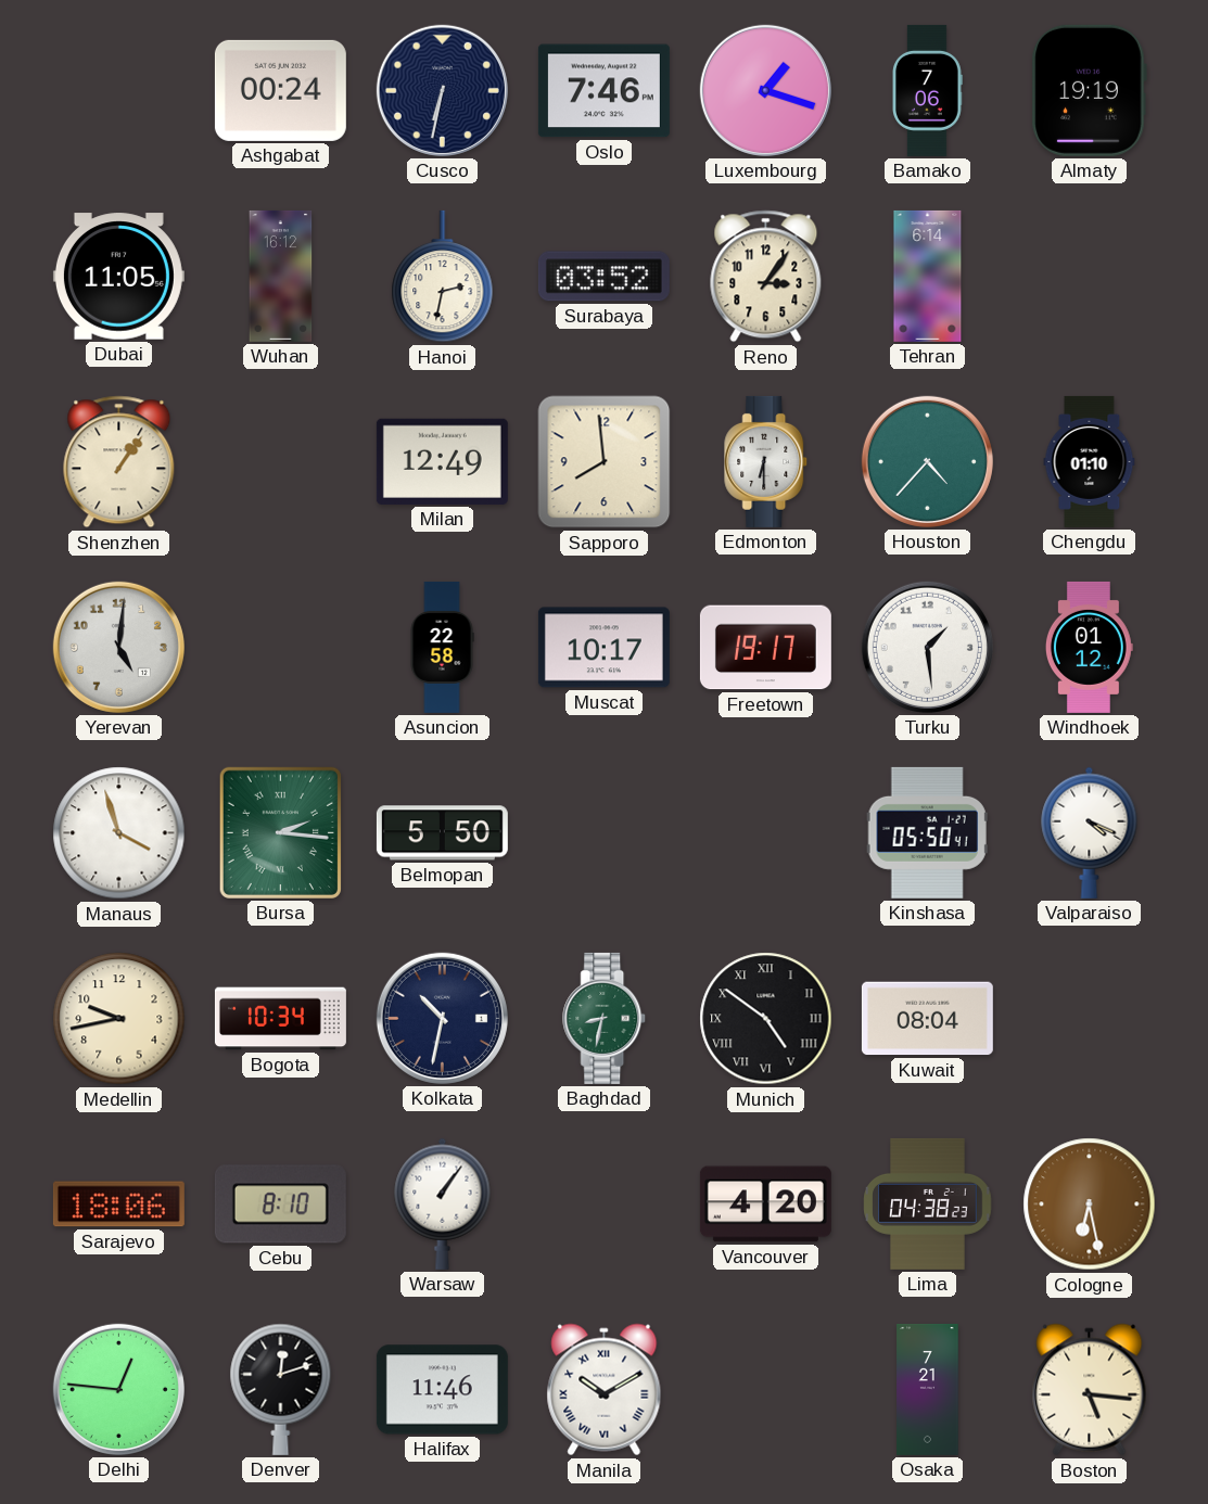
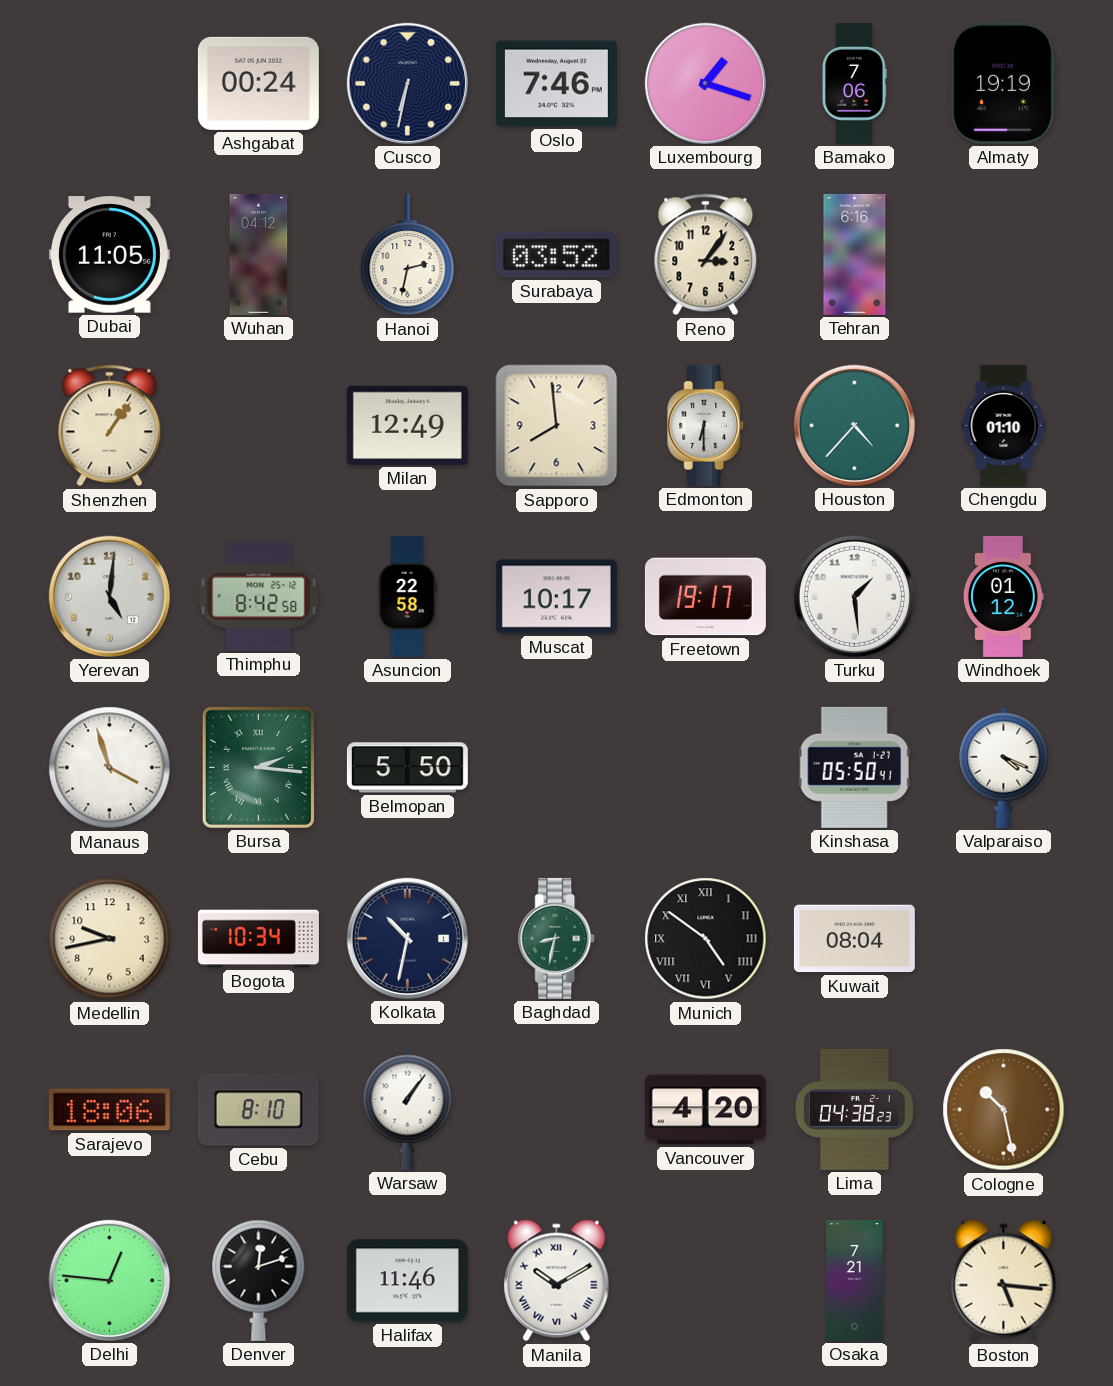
Wuhan: 16:12 -> 04:12 (259, 254)
Tehran: 6:14 -> 6:16 (855, 254)
Thimphu: none -> 8:42 (259, 597)
Cologne: 6:28 -> 10:28 (1004, 1110)
